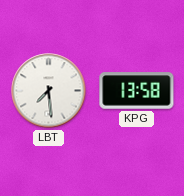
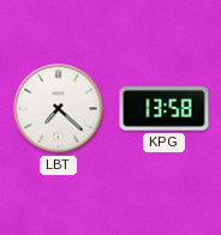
LBT: 7:29 -> 7:22 (59, 109)
